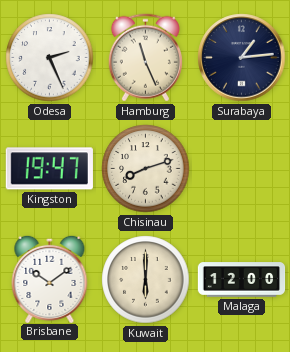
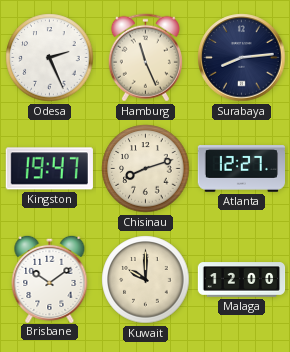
Surabaya: 1:14 -> 8:14 (242, 58)
Atlanta: none -> 12:27 (241, 169)
Kuwait: 6:00 -> 10:00 (146, 280)
